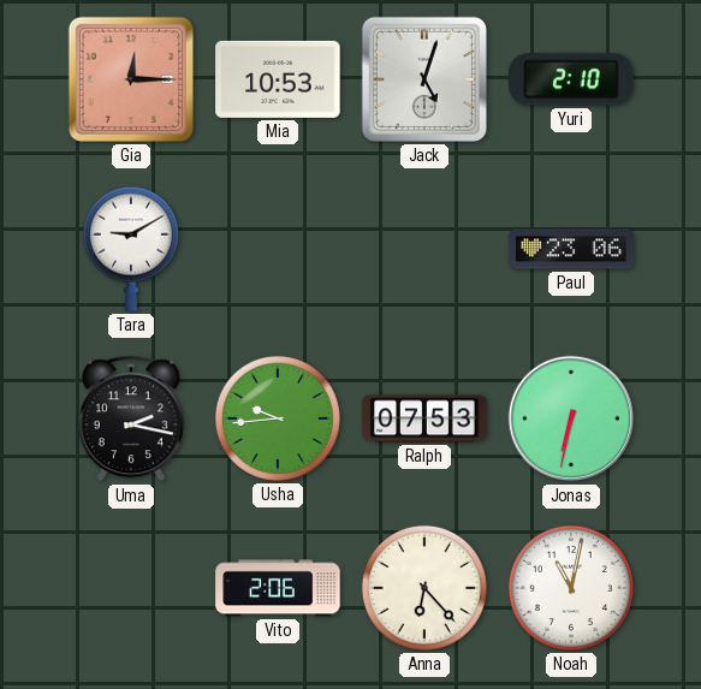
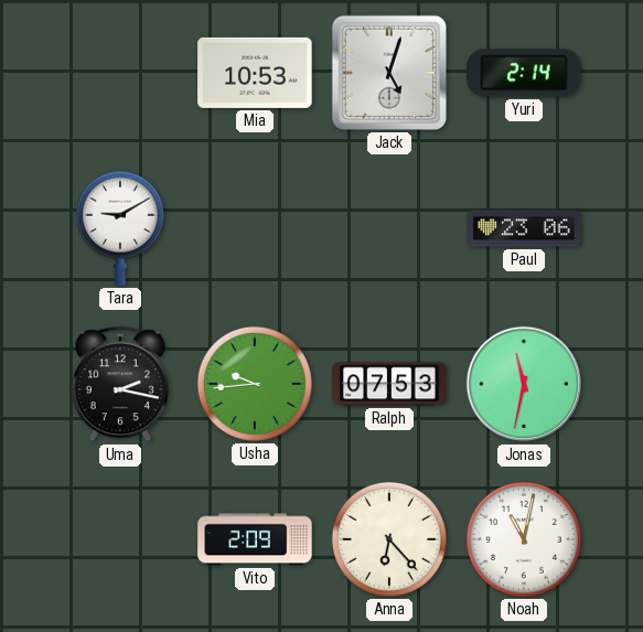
Gia: 12:15 -> none (131, 79)
Yuri: 2:10 -> 2:14 (524, 73)
Jonas: 6:32 -> 11:32 (524, 384)
Vito: 2:06 -> 2:09 (255, 539)
